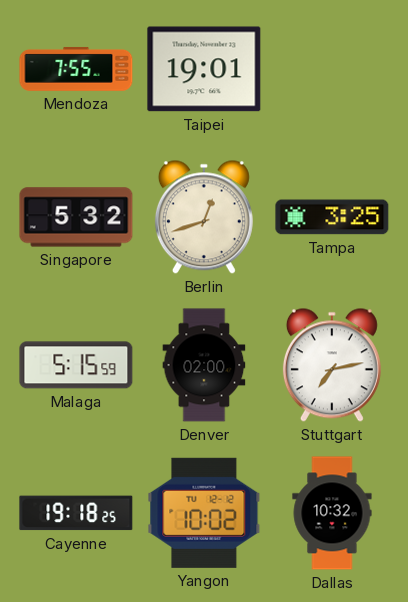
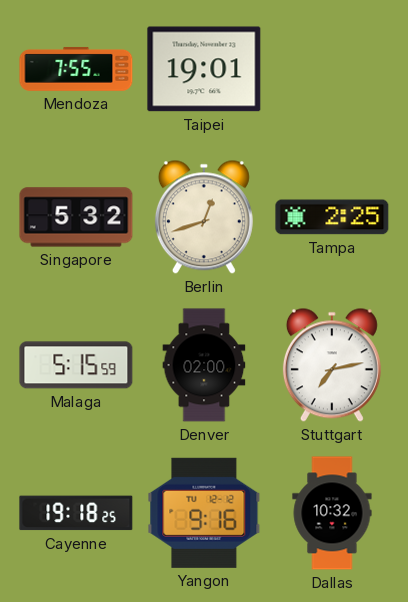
Tampa: 3:25 -> 2:25 (332, 217)
Yangon: 10:02 -> 9:16 (204, 513)
